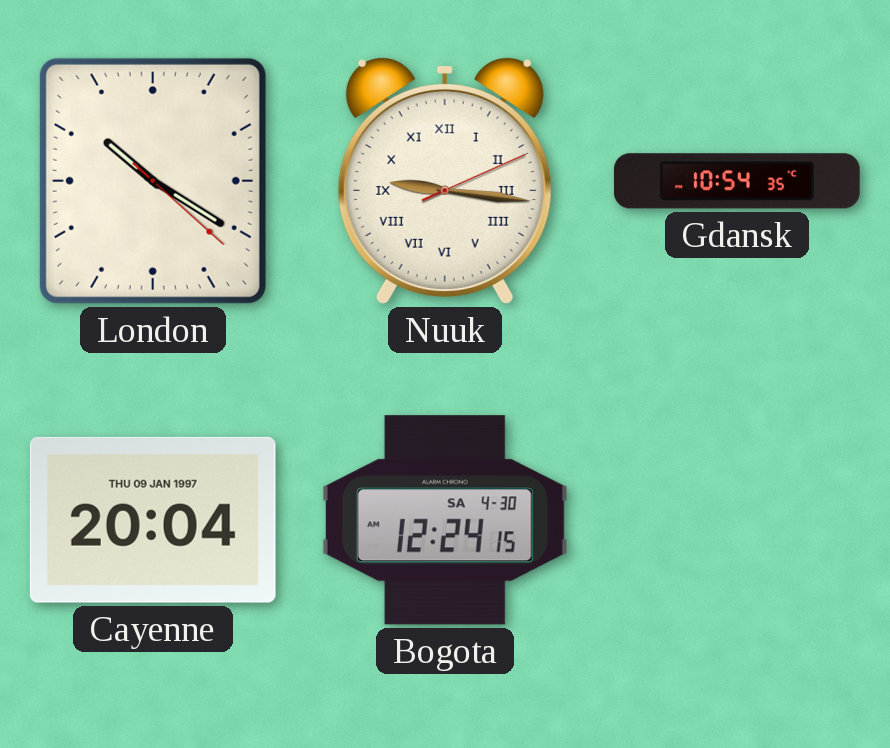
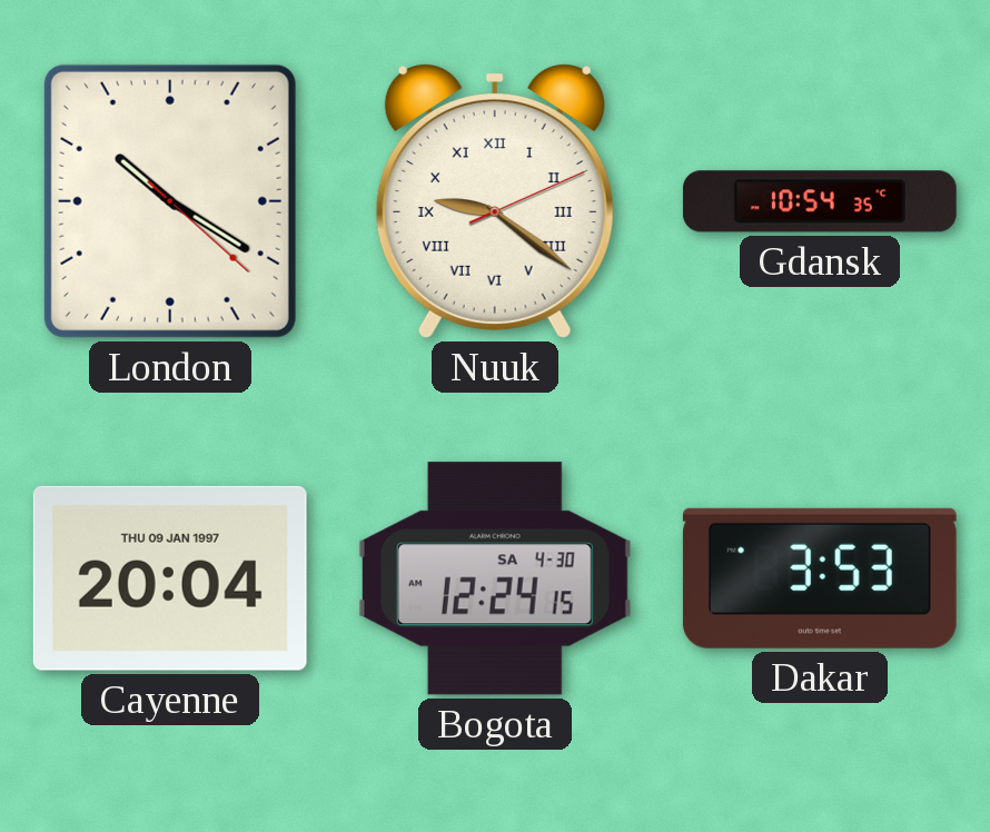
Nuuk: 9:16 -> 9:21 (495, 201)
Dakar: none -> 3:53 (820, 578)
